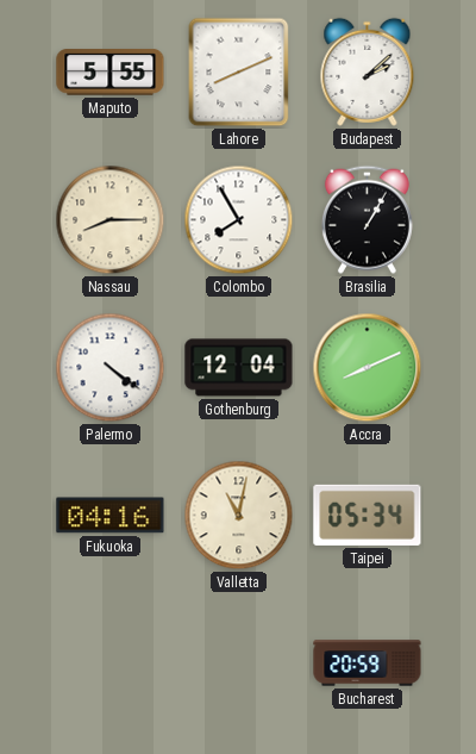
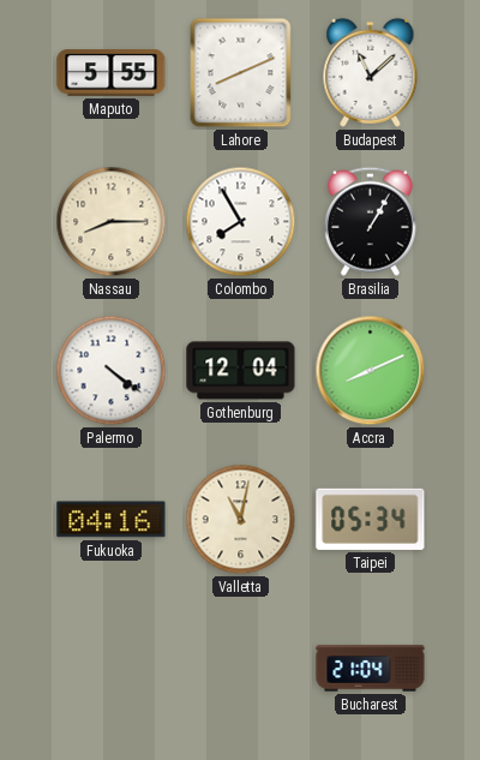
Budapest: 2:08 -> 11:08 (371, 72)
Bucharest: 20:59 -> 21:04 (371, 669)
